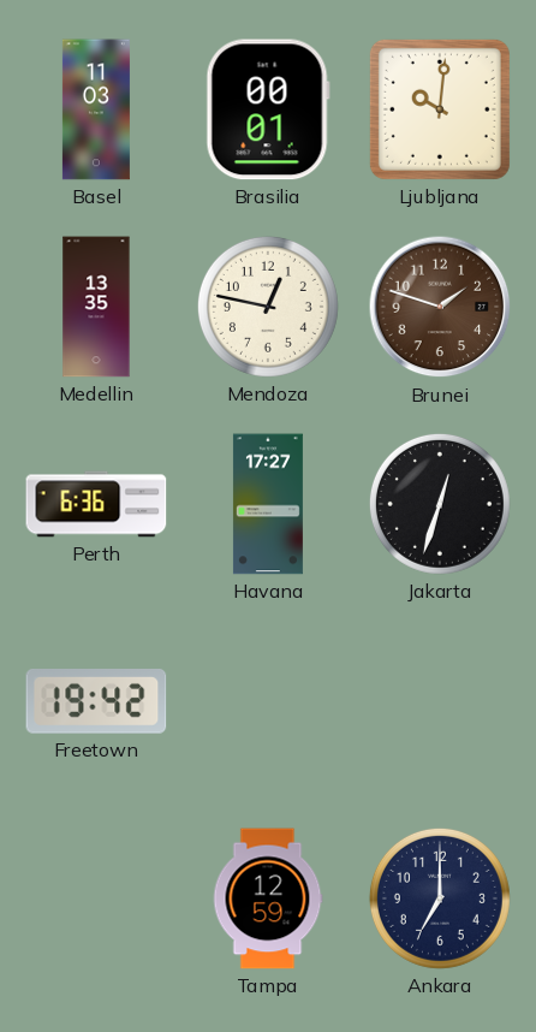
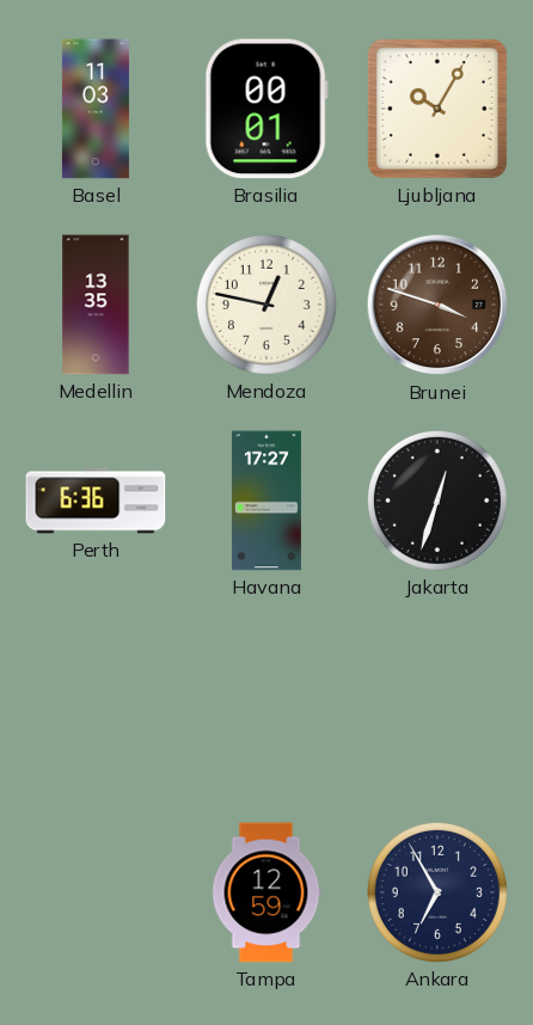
Ljubljana: 10:01 -> 10:05 (437, 109)
Brunei: 1:48 -> 3:48 (437, 305)
Freetown: 19:42 -> none (96, 702)
Ankara: 7:00 -> 6:55 (437, 892)
